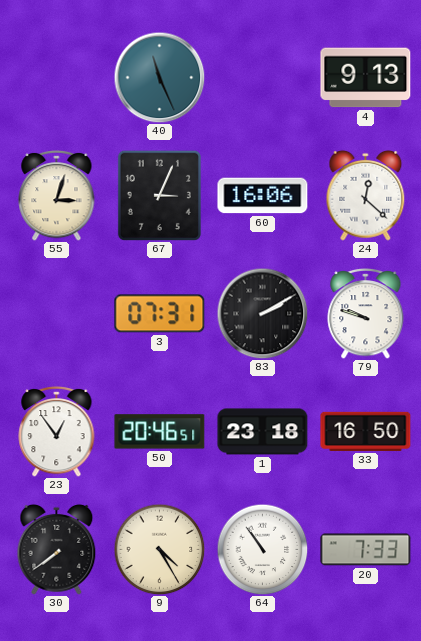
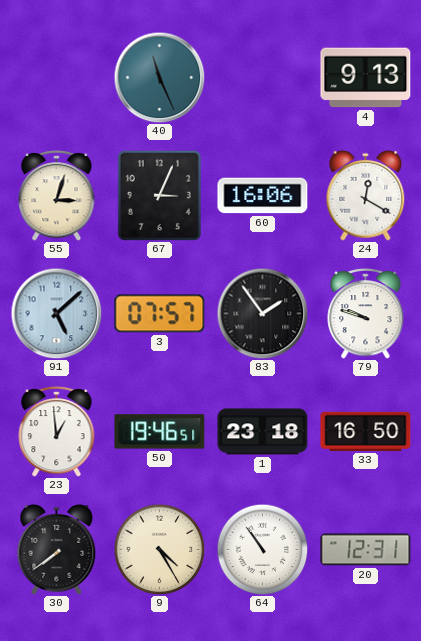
24: 12:22 -> 12:20 (366, 195)
91: none -> 5:08 (56, 313)
3: 07:31 -> 07:57 (160, 314)
83: 2:10 -> 1:54 (262, 313)
23: 12:54 -> 12:59 (57, 431)
50: 20:46 -> 19:46 (160, 432)
20: 7:33 -> 12:31 (366, 550)
